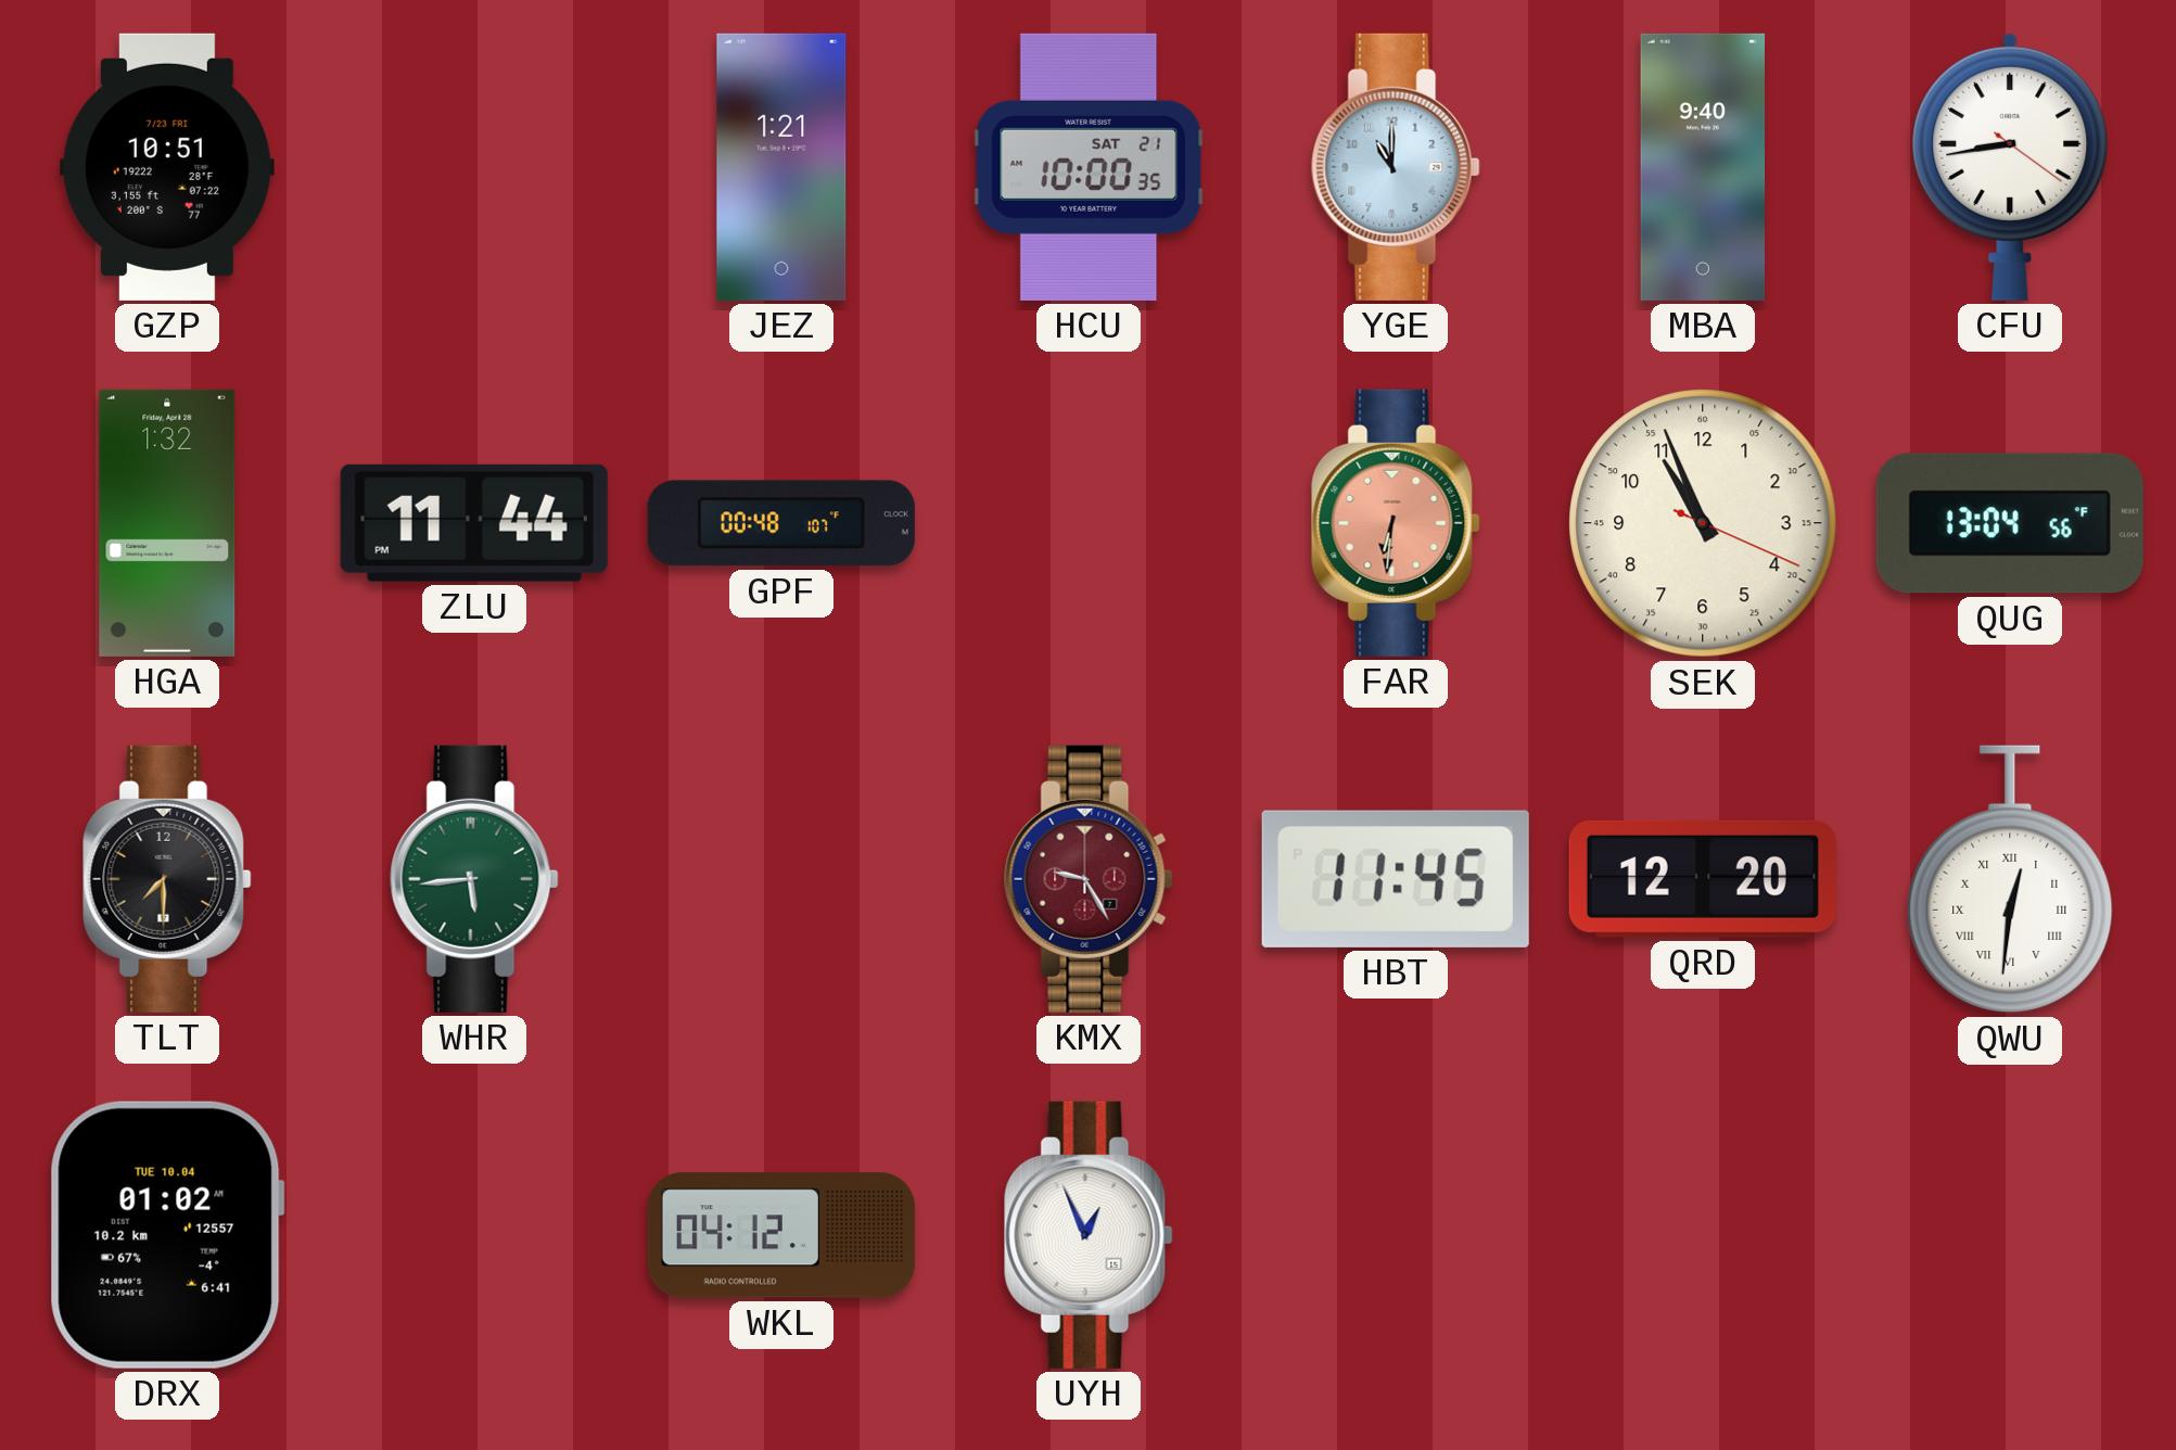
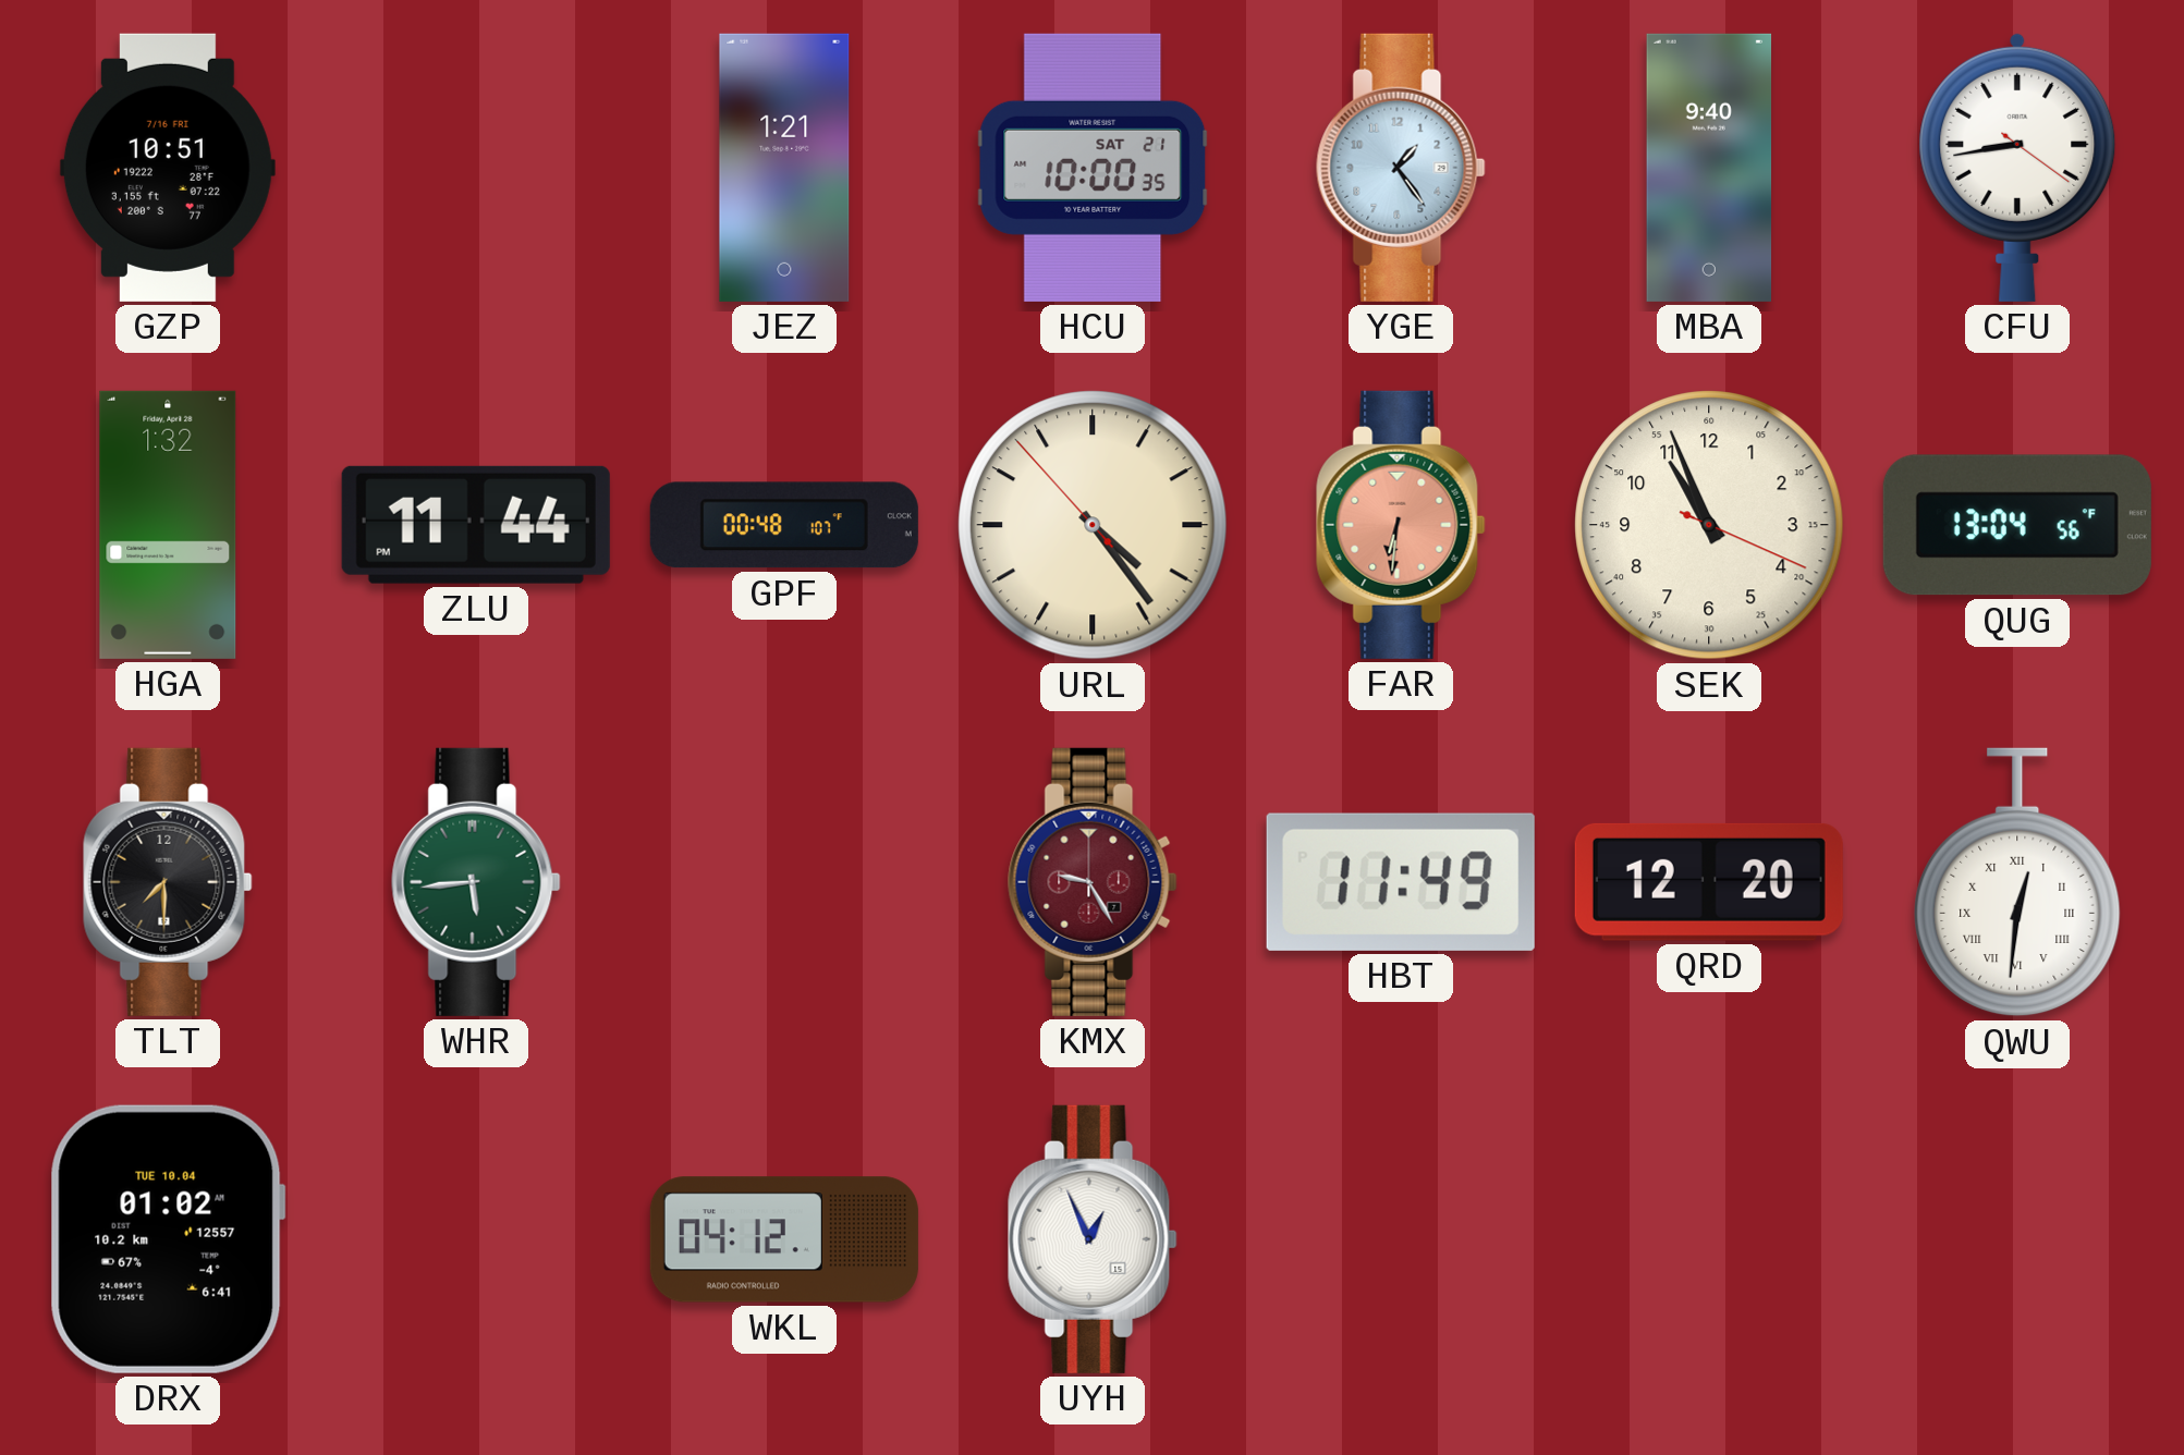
GZP date: 7/23 FRI -> 7/16 FRI (168, 168)
YGE: 11:00 -> 1:24 (1401, 168)
URL: none -> 4:23 (1093, 525)
HBT: 11:45 -> 11:49 (1401, 882)
